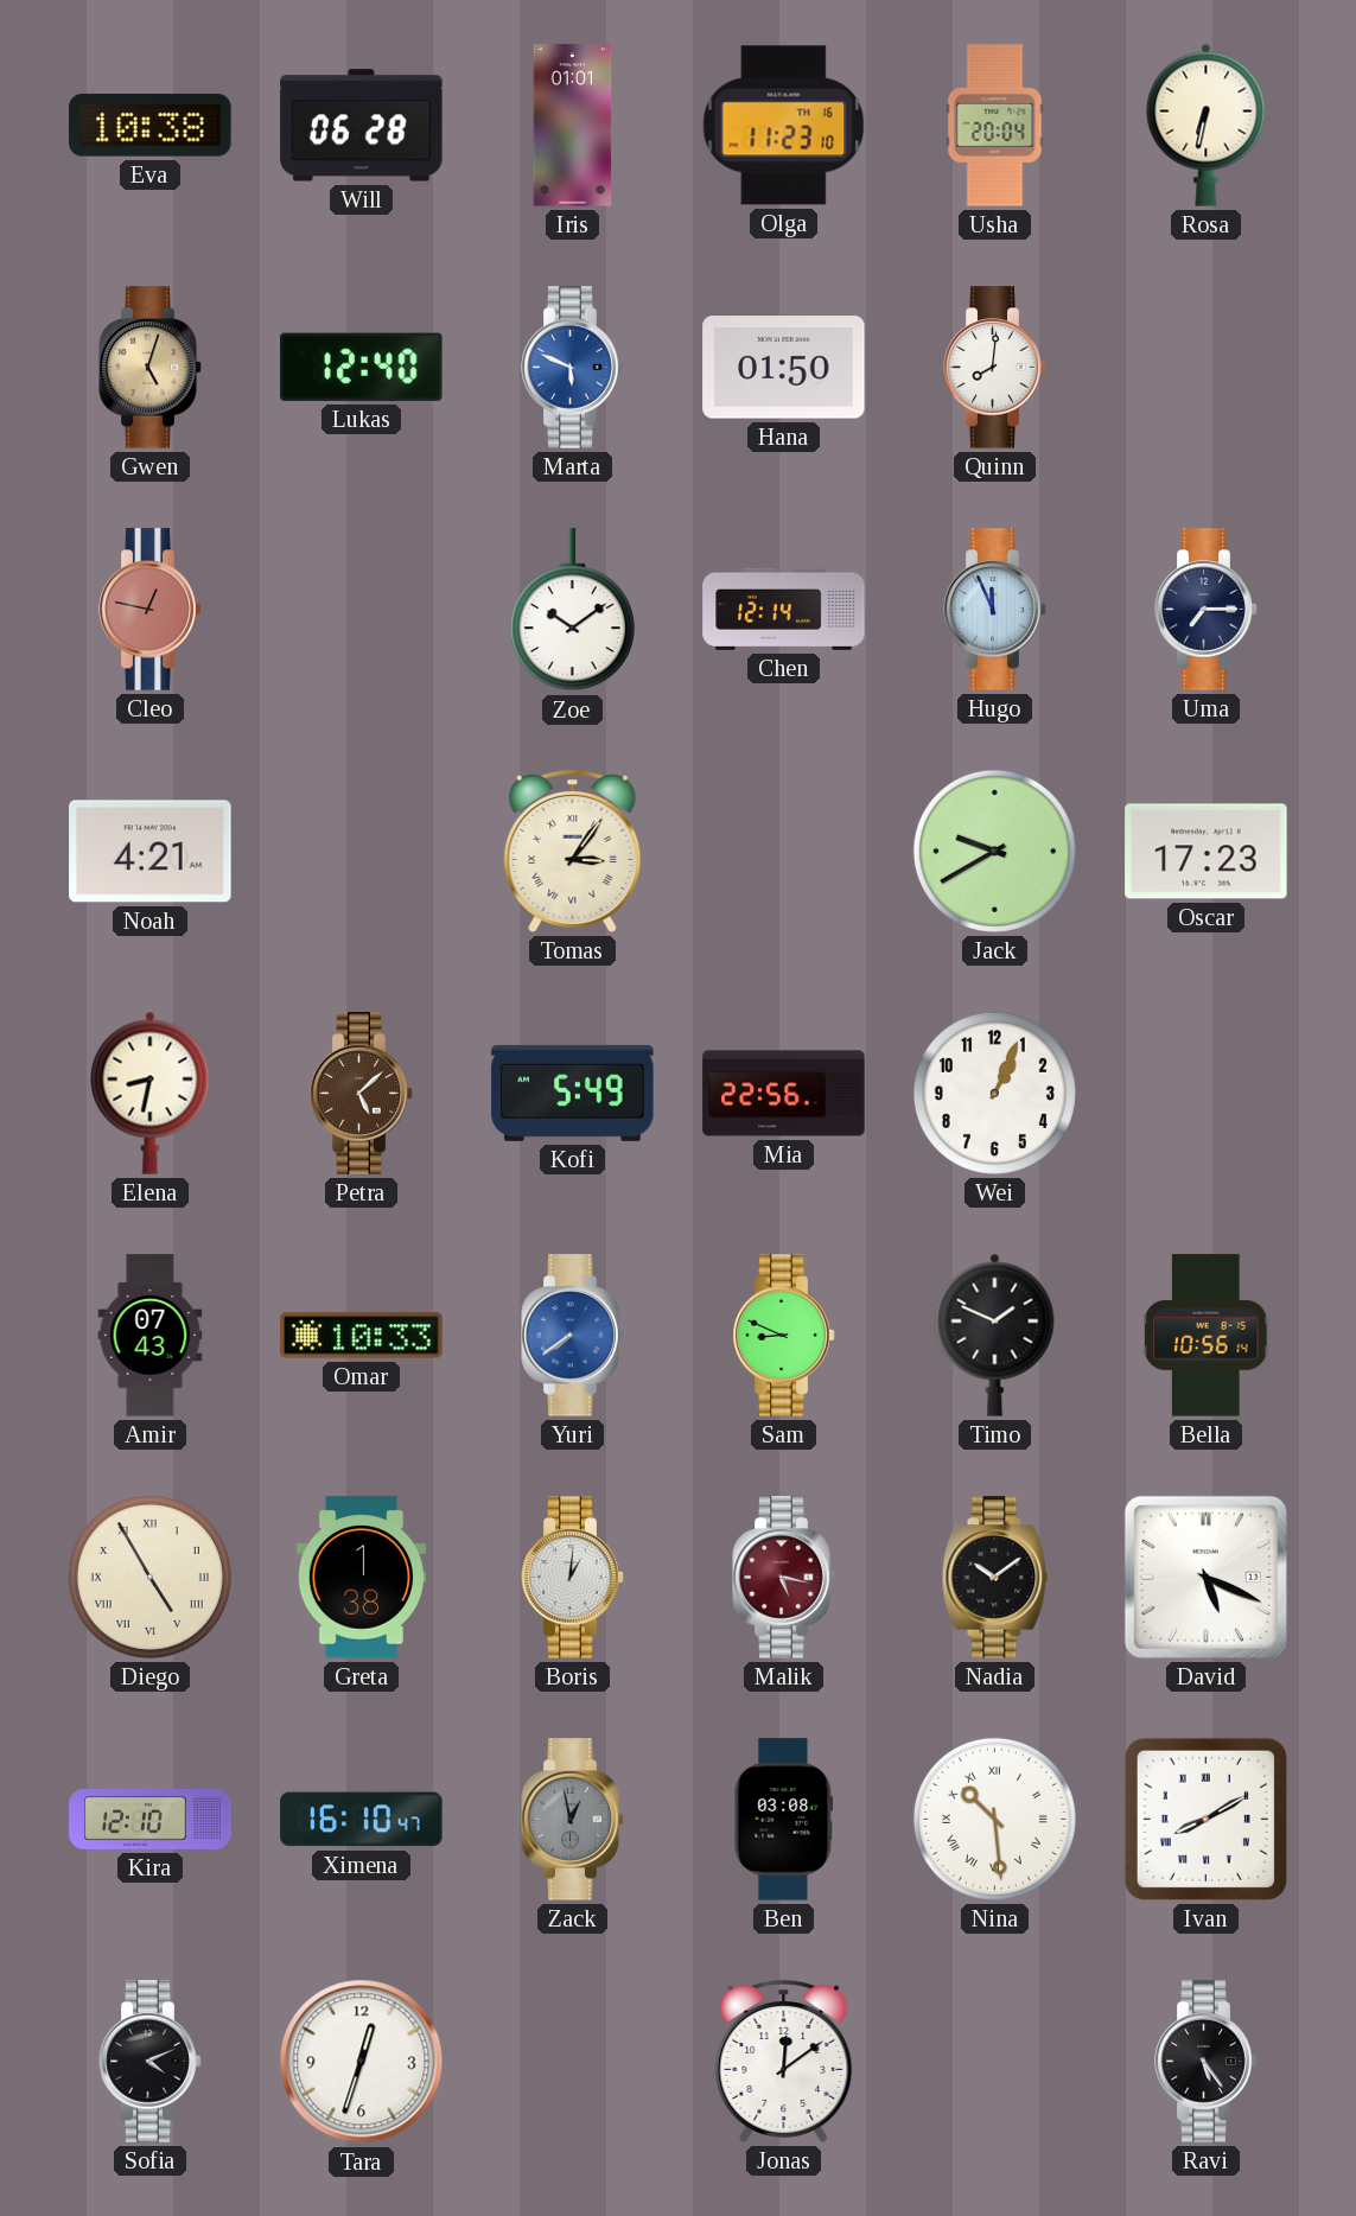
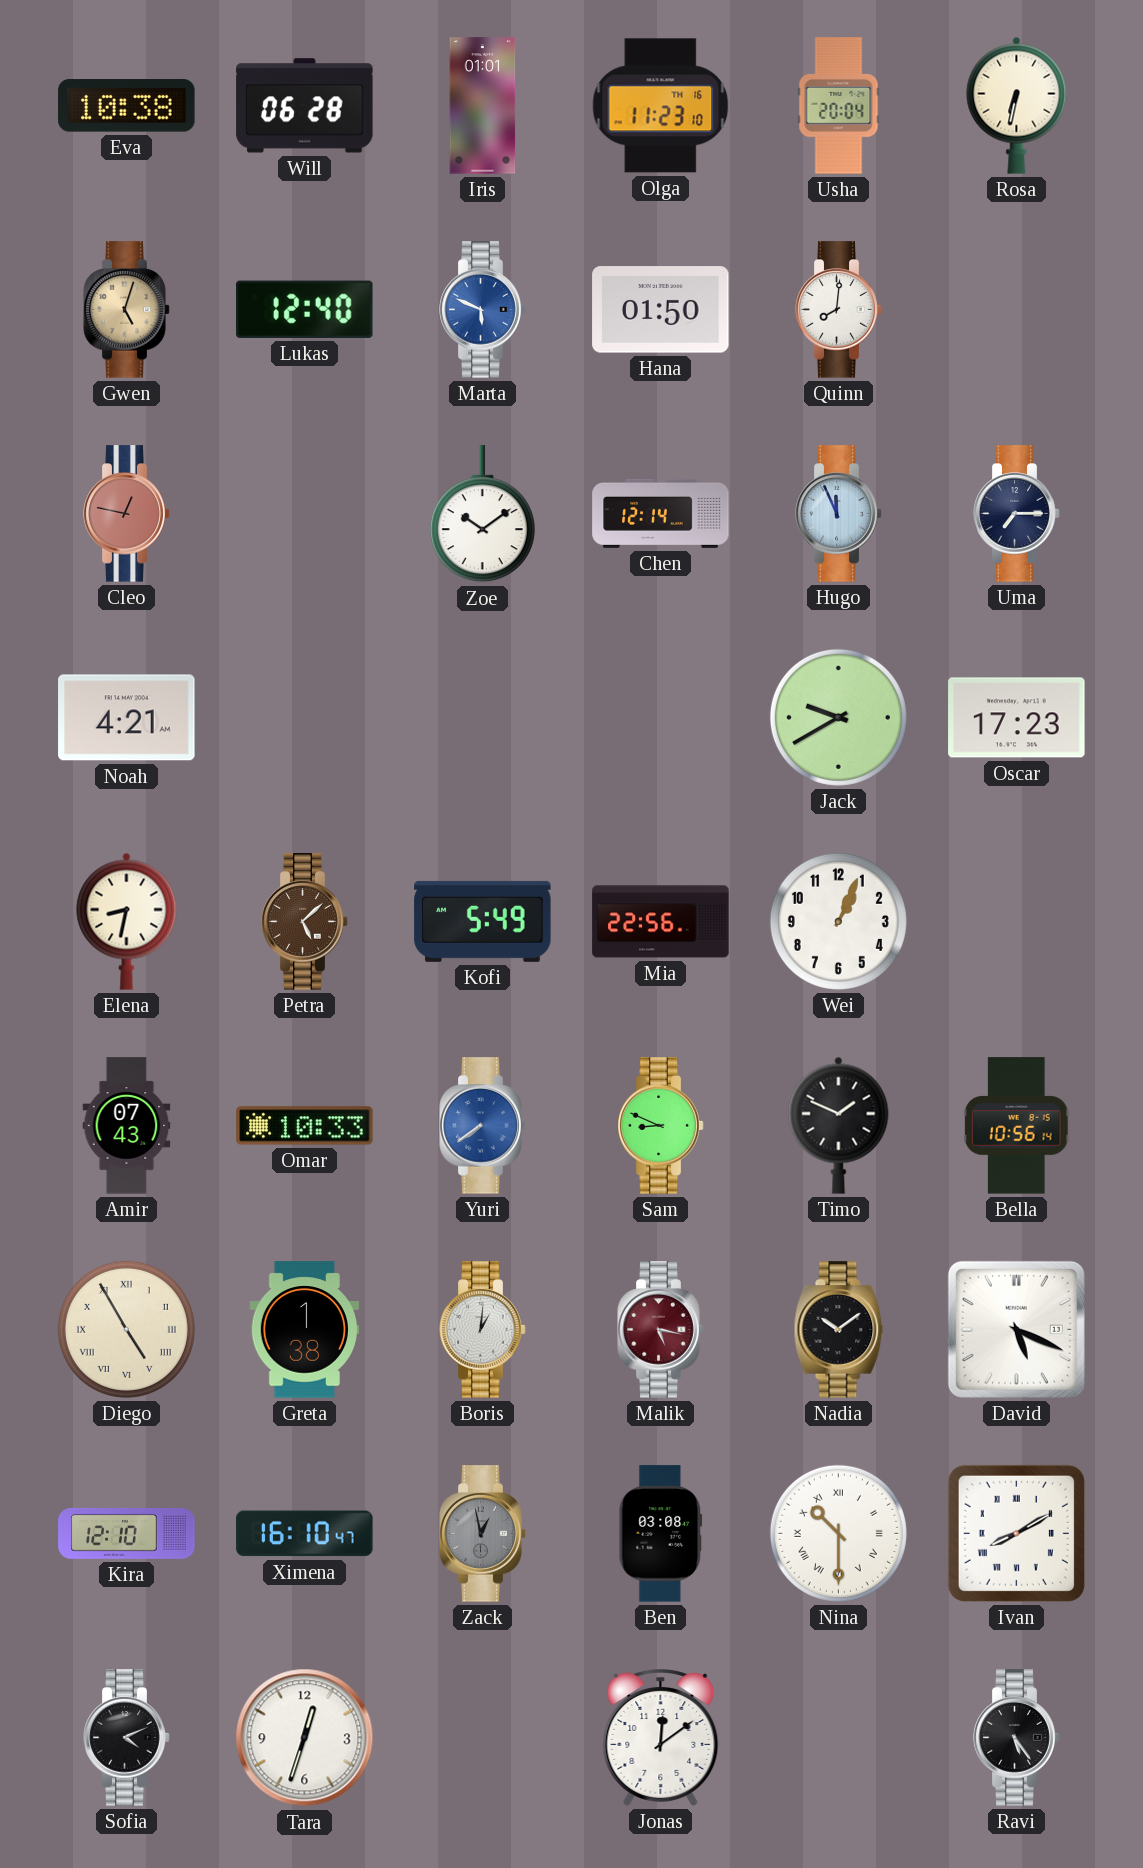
Tomas: 3:06 -> none (573, 852)
Nina: 10:29 -> 10:30 (838, 1533)
